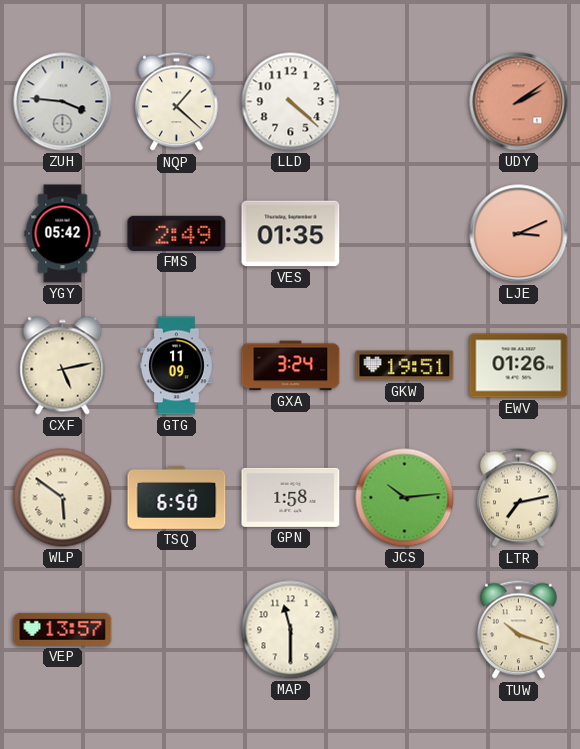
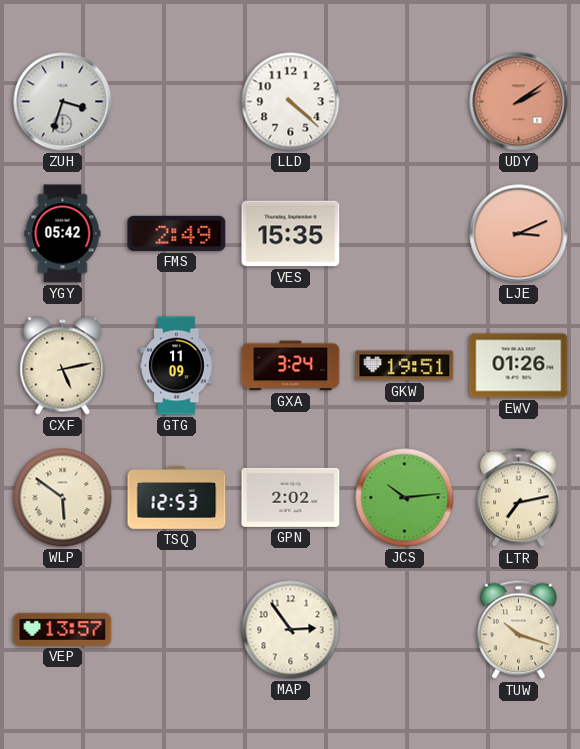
ZUH: 3:46 -> 3:33 (63, 102)
NQP: 1:22 -> none (177, 102)
VES: 01:35 -> 15:35 (291, 234)
TSQ: 6:50 -> 12:53 (177, 497)
GPN: 1:58 -> 2:02 (291, 497)
MAP: 11:30 -> 2:54 (291, 630)
